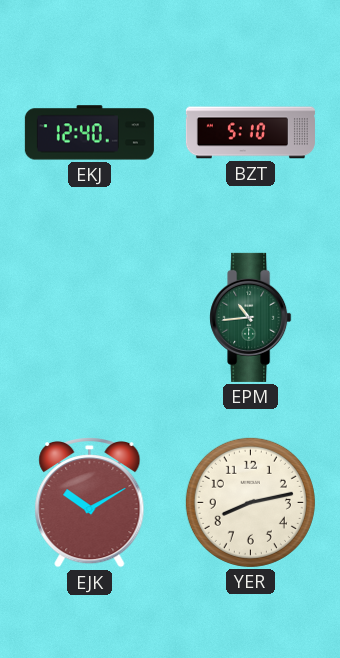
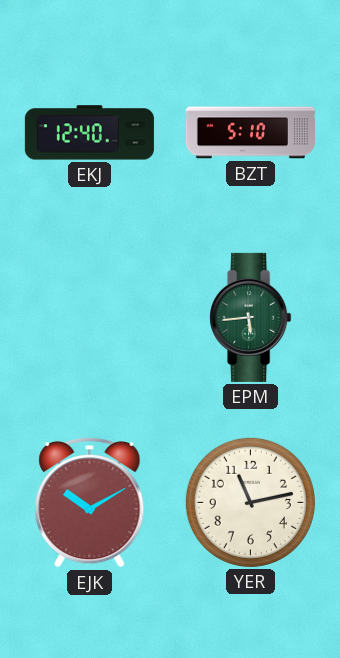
EPM: 10:44 -> 5:44 (251, 317)
YER: 8:13 -> 11:13 (250, 502)
